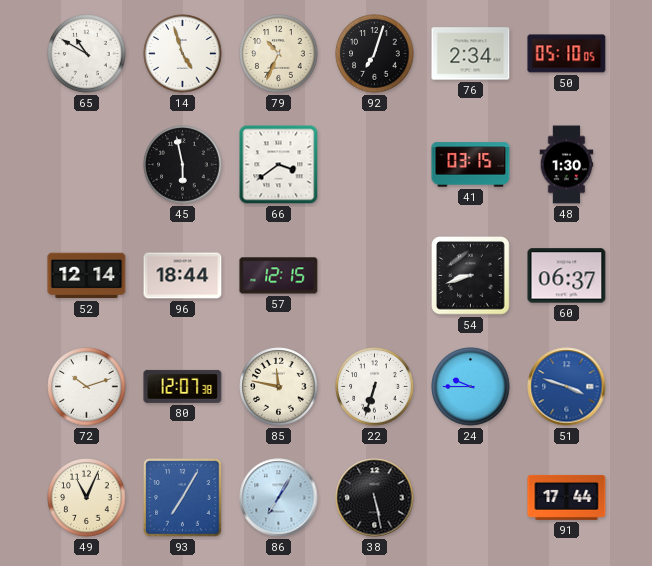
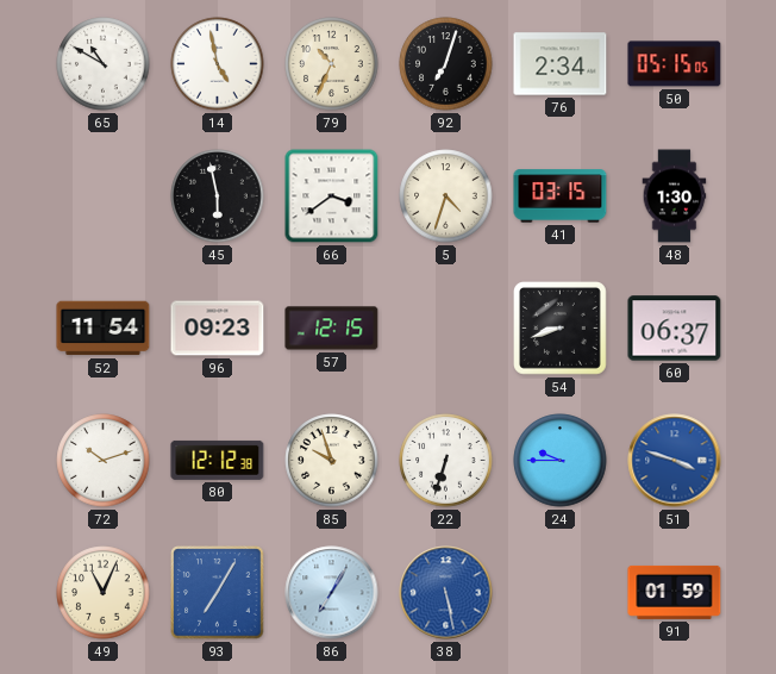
14: 4:57 -> 4:58 (218, 64)
50: 05:10 -> 05:15 (675, 64)
5: none -> 4:33 (446, 196)
52: 12:14 -> 11:54 (104, 329)
96: 18:44 -> 09:23 (218, 329)
80: 12:07 -> 12:12 (218, 460)
85: 11:47 -> 9:57 (332, 461)
38 dial: black -> blue (446, 593)
91: 17:44 -> 01:59 (675, 592)
